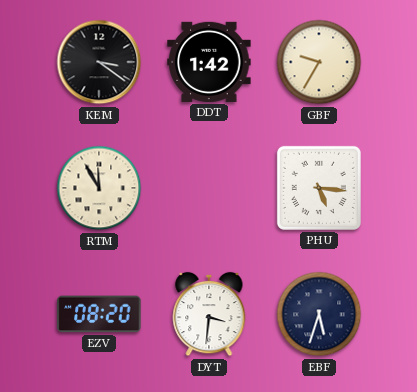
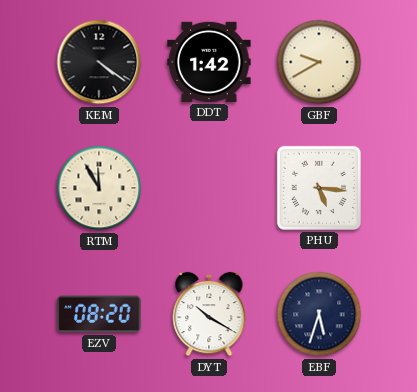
KEM: 3:21 -> 4:21 (99, 62)
GBF: 9:35 -> 9:40 (319, 62)
DYT: 3:31 -> 10:20 (209, 314)
